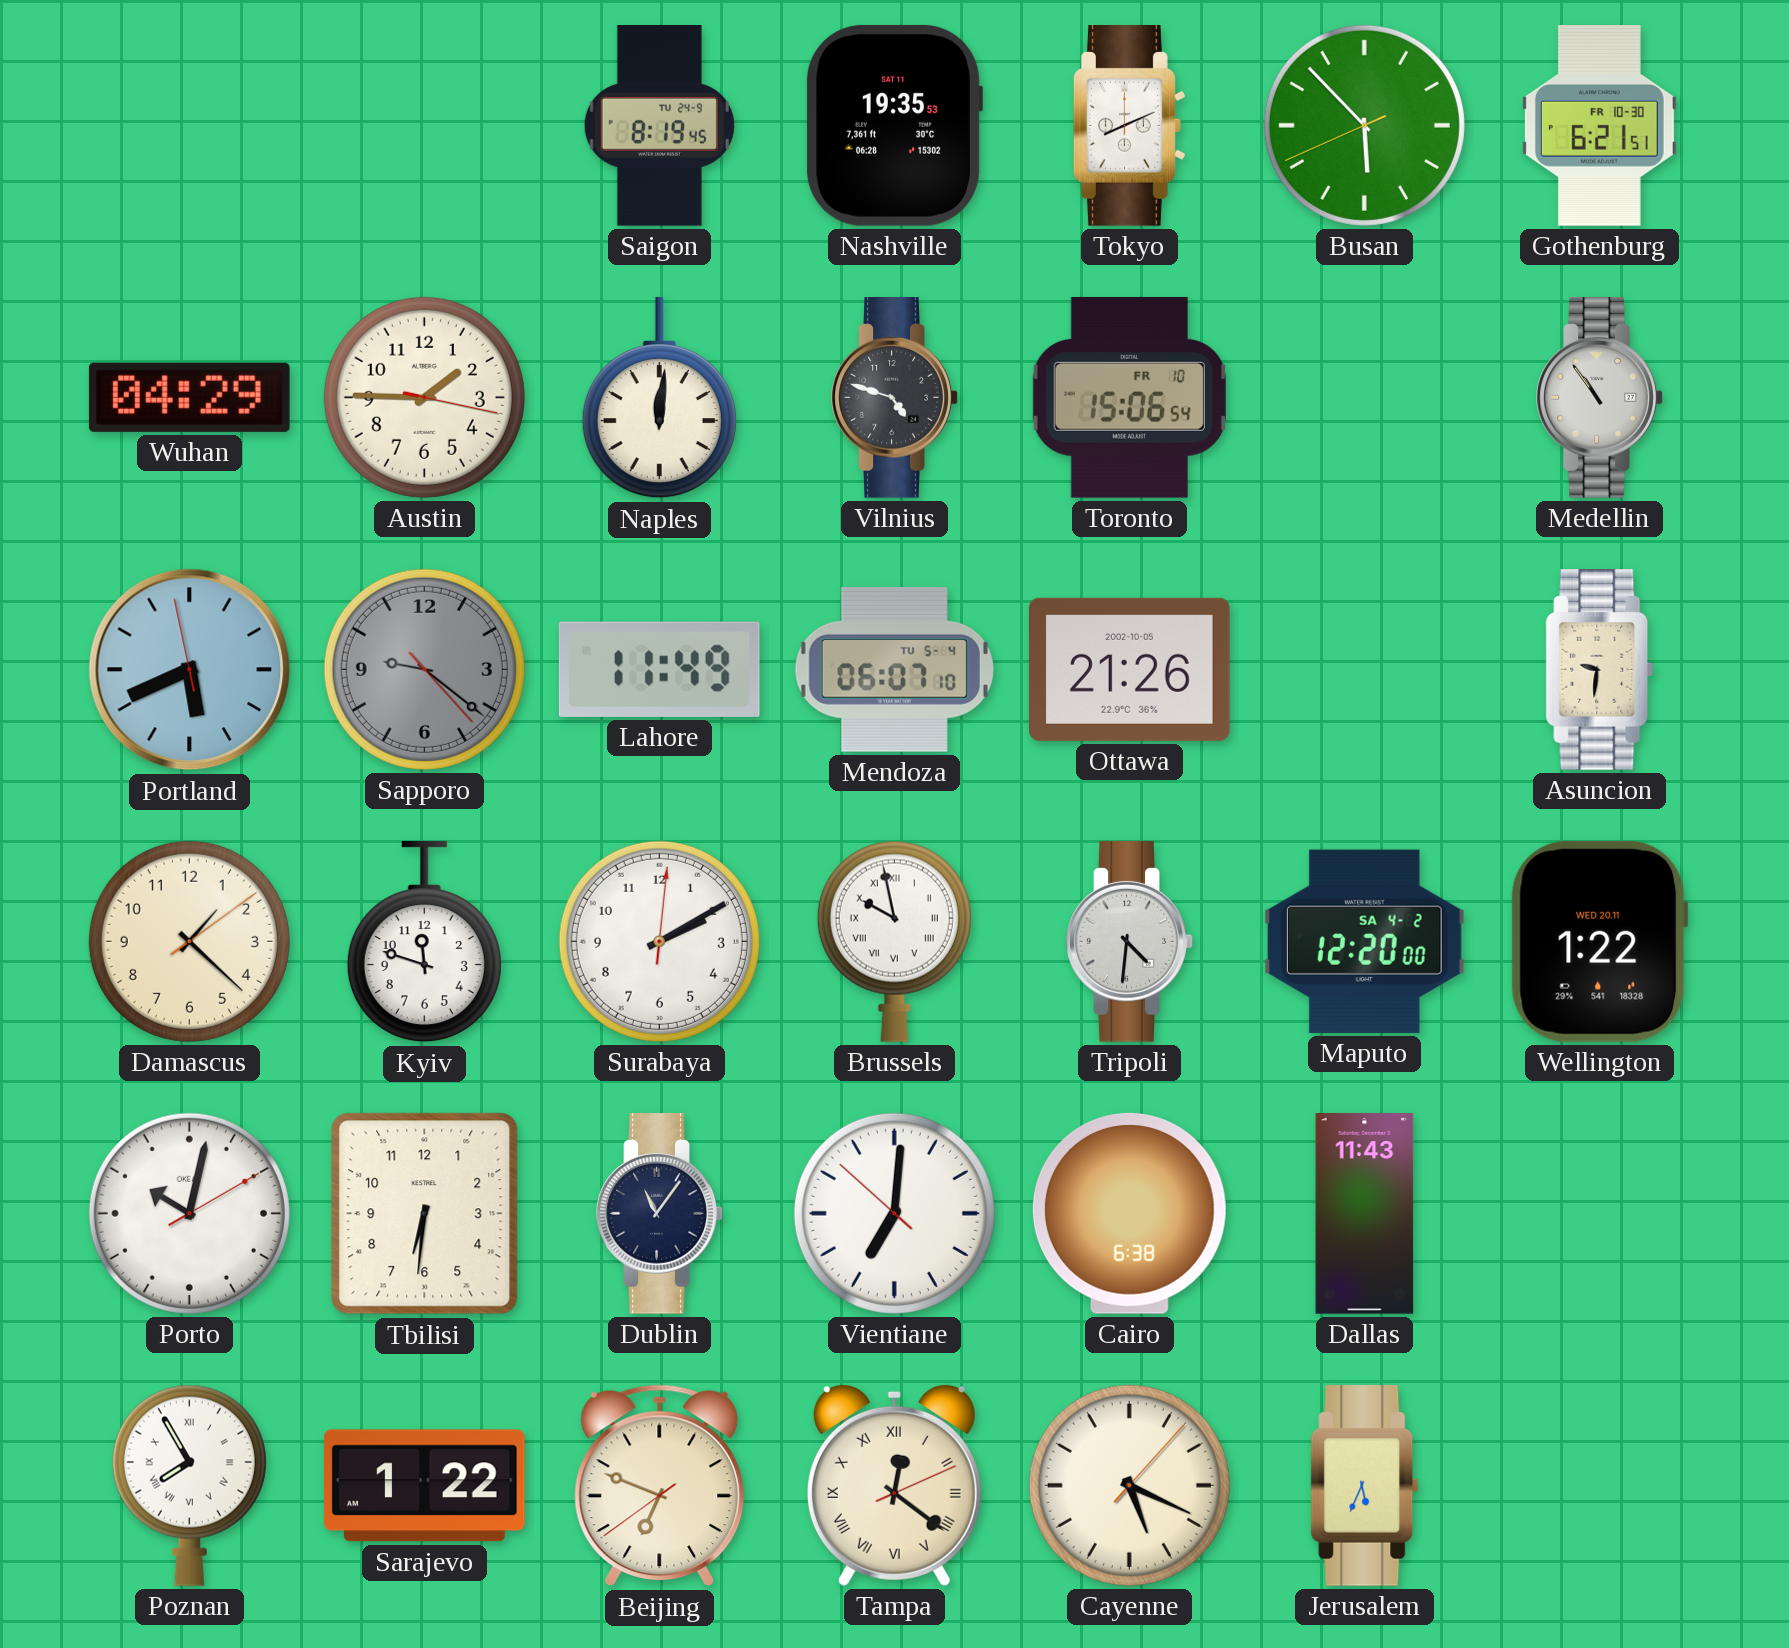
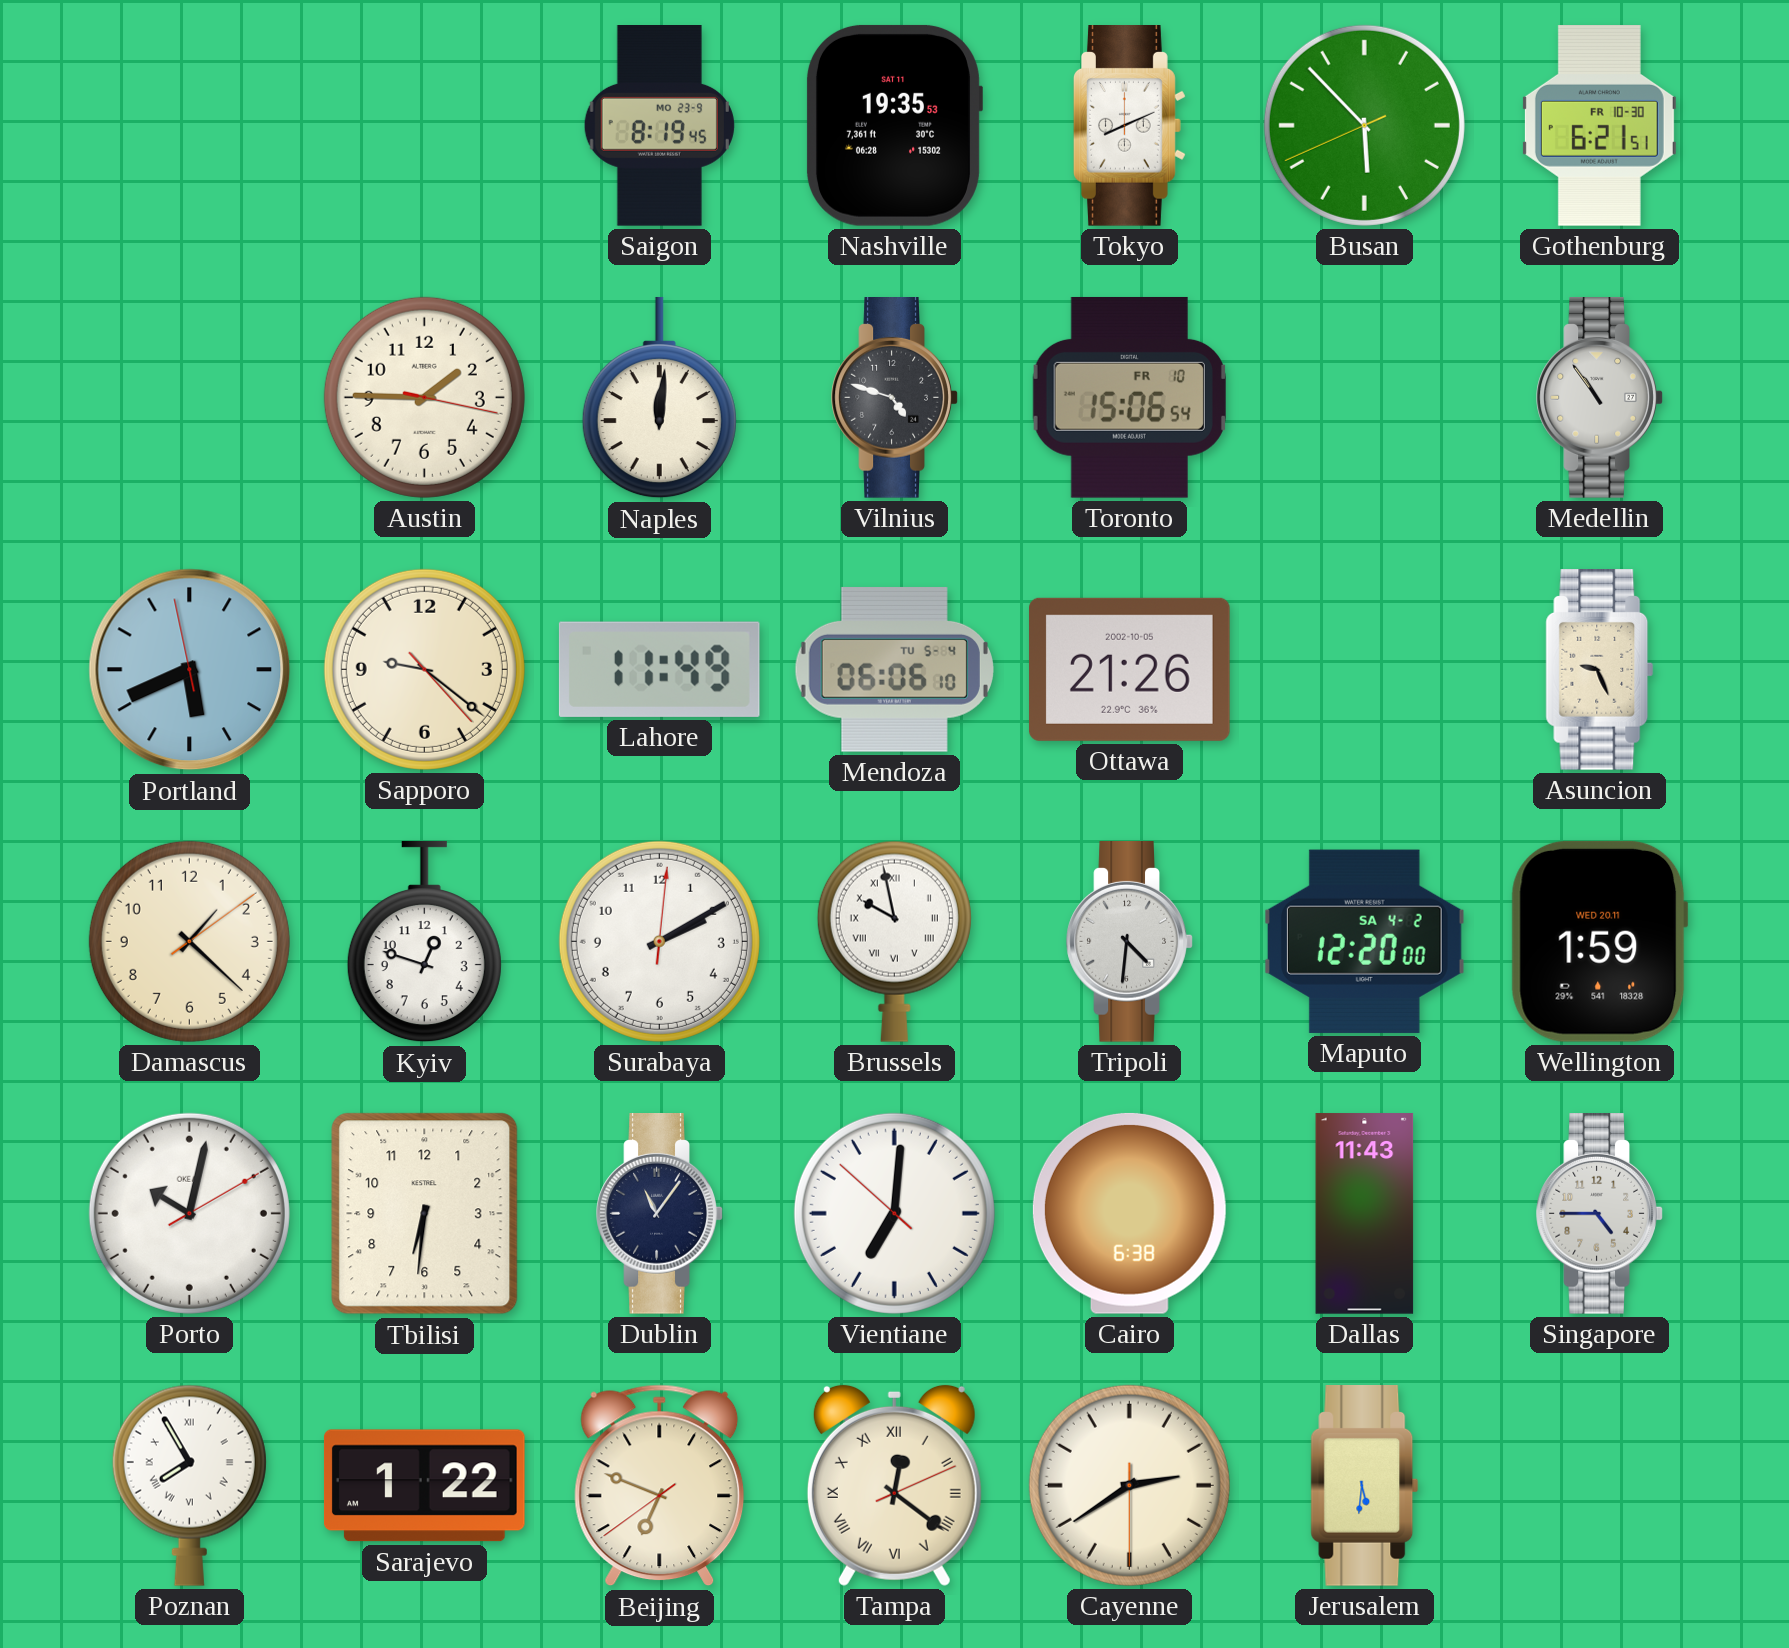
Saigon date: TU 24-9 -> MO 23-9 (659, 126)
Wuhan: 04:29 -> none (189, 397)
Sapporo dial: grey -> cream (424, 669)
Mendoza: 06:07 -> 06:06 (894, 669)
Asuncion: 9:31 -> 9:26 (1600, 670)
Kyiv: 11:48 -> 12:48 (424, 942)
Wellington: 1:22 -> 1:59 (1599, 941)
Singapore: none -> 4:45 (1600, 1214)
Cayenne: 5:19 -> 2:39 (1129, 1485)
Jerusalem: 5:34 -> 5:31 (1365, 1486)
